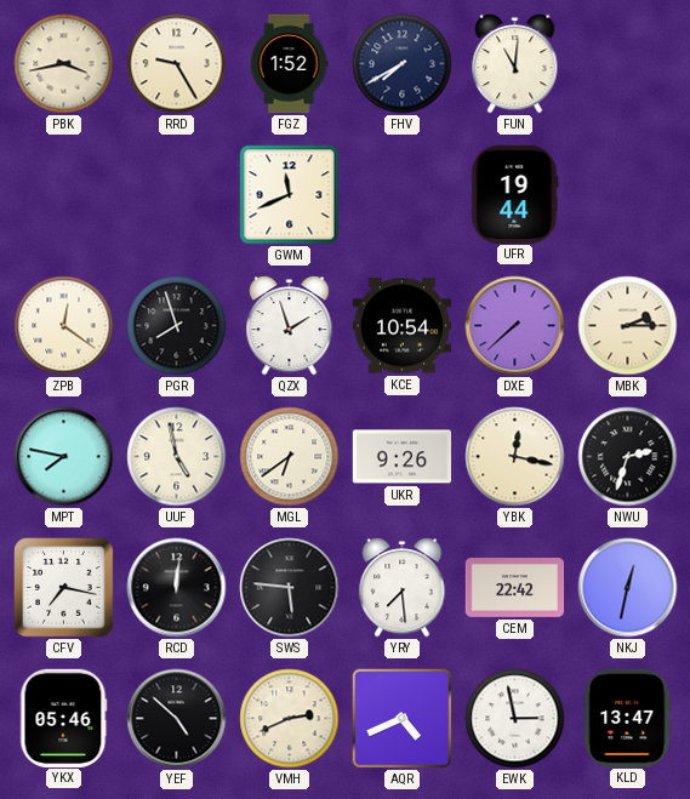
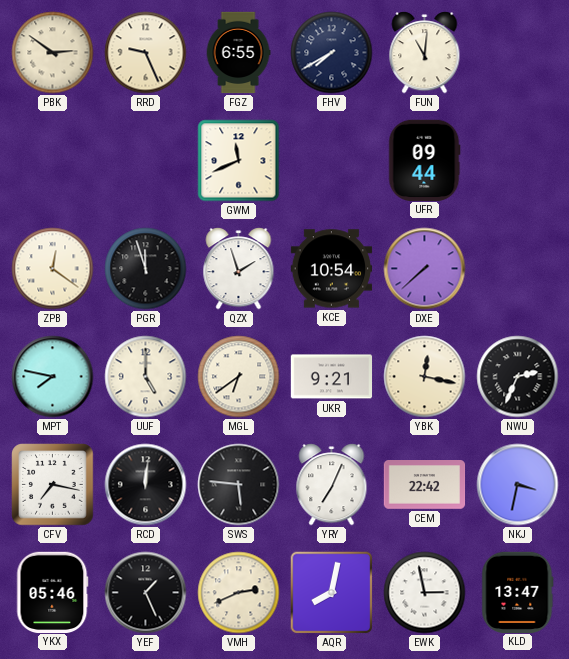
PBK: 3:43 -> 2:51 (53, 53)
RRD: 9:25 -> 9:26 (146, 53)
FGZ: 1:52 -> 6:55 (238, 53)
UFR: 19:44 -> 09:44 (424, 160)
PGR: 7:57 -> 11:57 (146, 269)
MBK: 2:15 -> none (628, 326)
UUF: 4:58 -> 5:00 (146, 377)
UKR: 9:26 -> 9:21 (332, 377)
NWU: 2:33 -> 2:34 (518, 377)
YRY: 7:29 -> 7:04 (332, 485)
NKJ: 12:32 -> 3:32 (518, 485)
YEF: 4:52 -> 1:26 (146, 593)
AQR: 4:41 -> 8:02 (332, 593)
